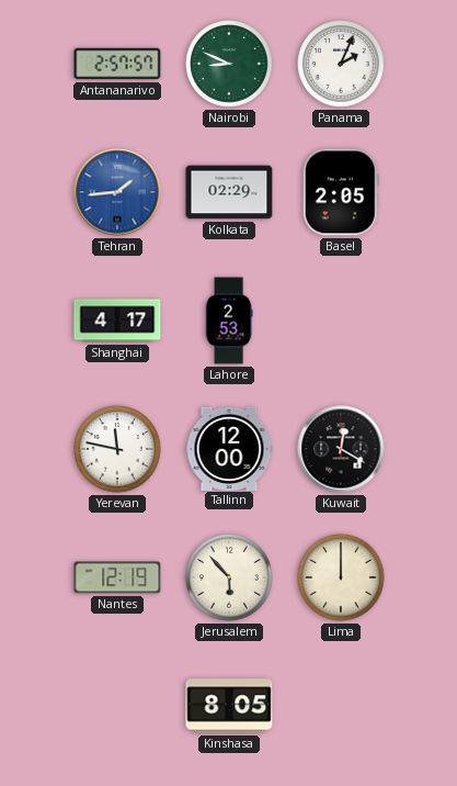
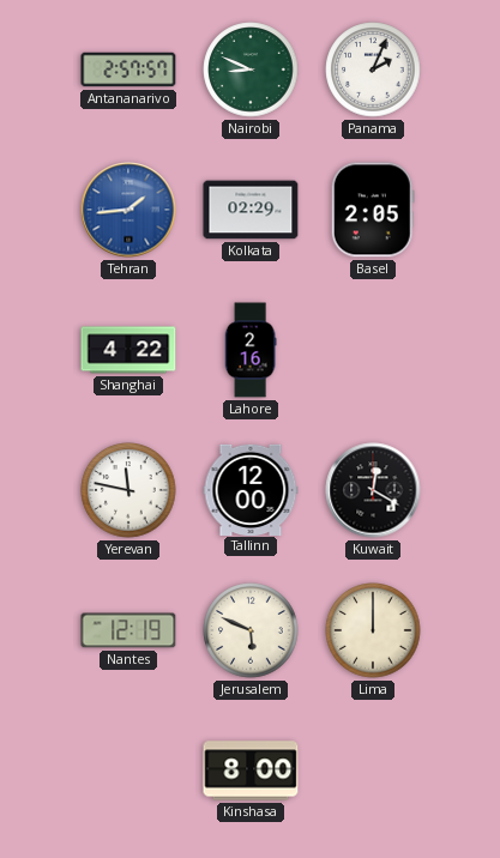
Shanghai: 4:17 -> 4:22 (128, 350)
Lahore: 2:53 -> 2:16 (251, 350)
Jerusalem: 5:53 -> 5:49 (251, 630)
Kinshasa: 8:05 -> 8:00 (251, 771)
